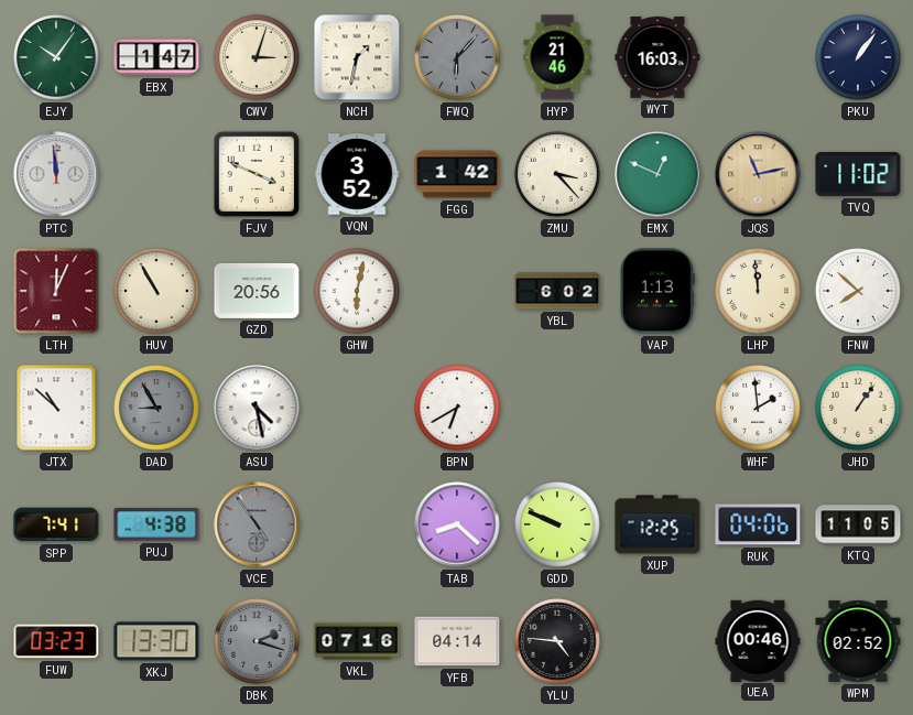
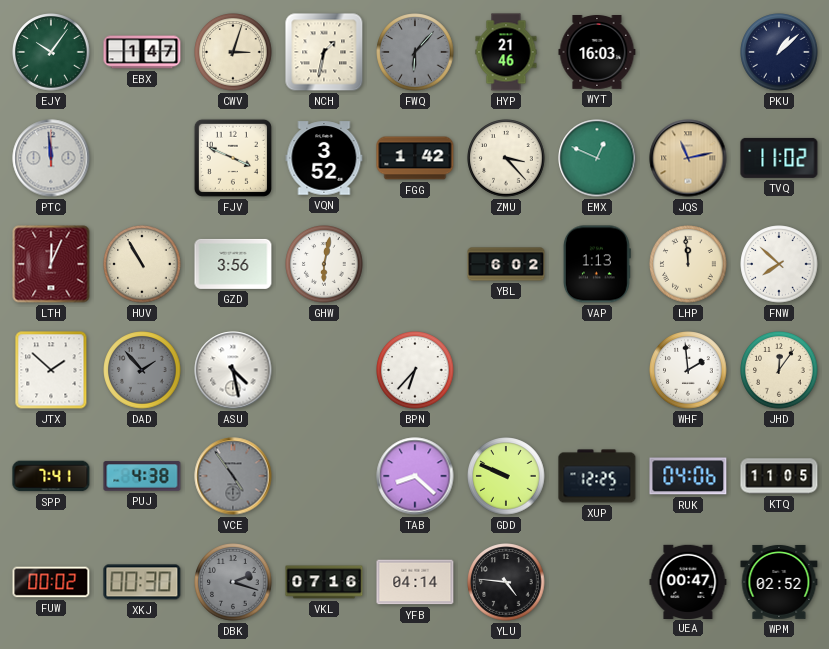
PKU: 1:06 -> 1:08 (779, 52)
GZD: 20:56 -> 3:56 (233, 264)
JTX: 10:52 -> 1:52 (51, 370)
DAD: 8:55 -> 1:53 (142, 370)
BPN: 6:40 -> 6:37 (415, 370)
JHD: 1:06 -> 12:06 (779, 370)
FUW: 03:23 -> 00:02 (51, 582)
XKJ: 13:30 -> 00:30 (142, 582)
UEA: 00:46 -> 00:47 (688, 581)
